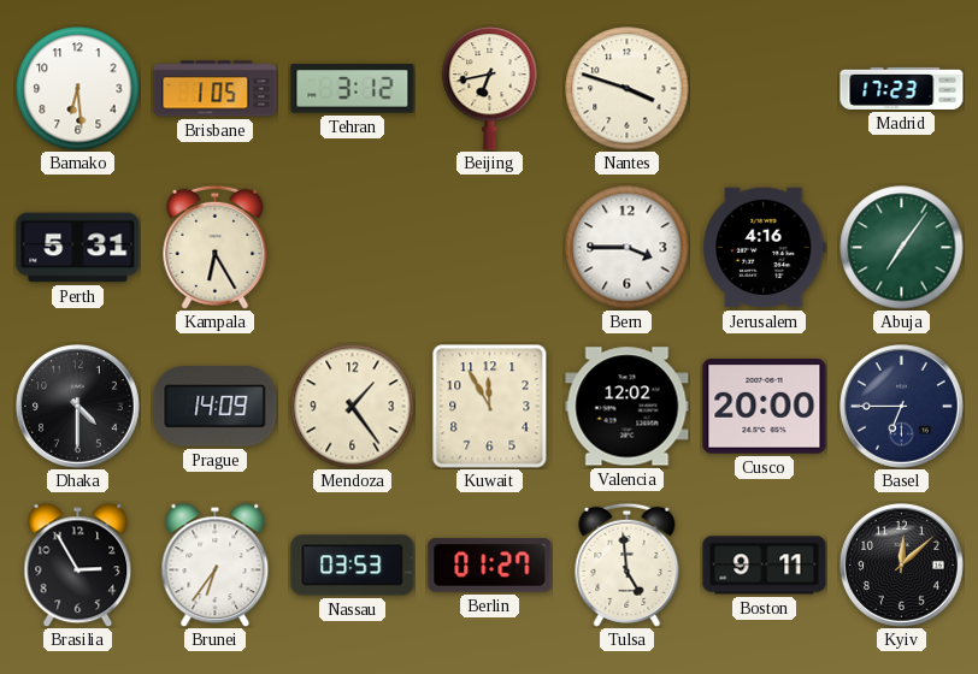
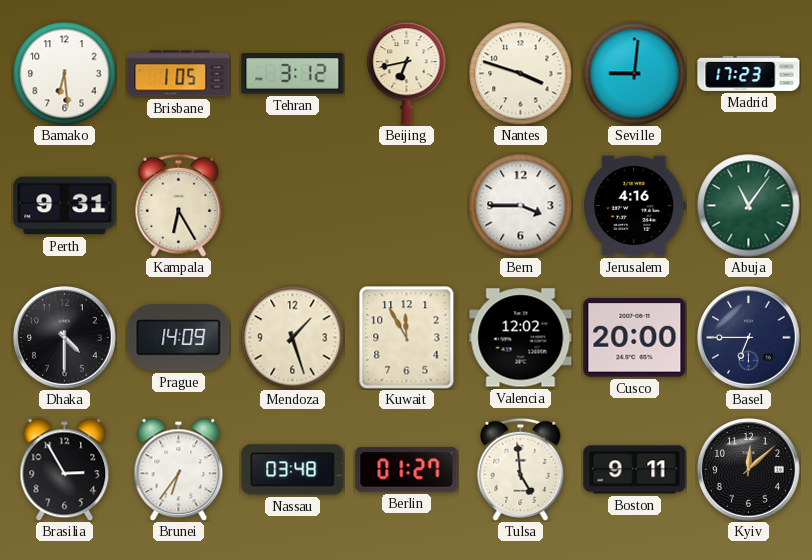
Seville: none -> 9:01 (635, 74)
Perth: 5:31 -> 9:31 (65, 206)
Abuja: 7:06 -> 11:06 (749, 206)
Mendoza: 1:24 -> 1:27 (293, 338)
Nassau: 03:53 -> 03:48 (293, 470)
